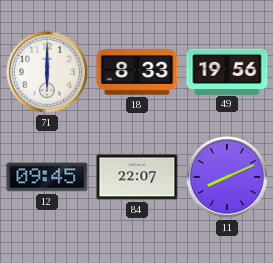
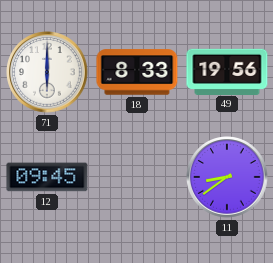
84: 22:07 -> none (137, 177)
11: 8:11 -> 8:39 (227, 177)
